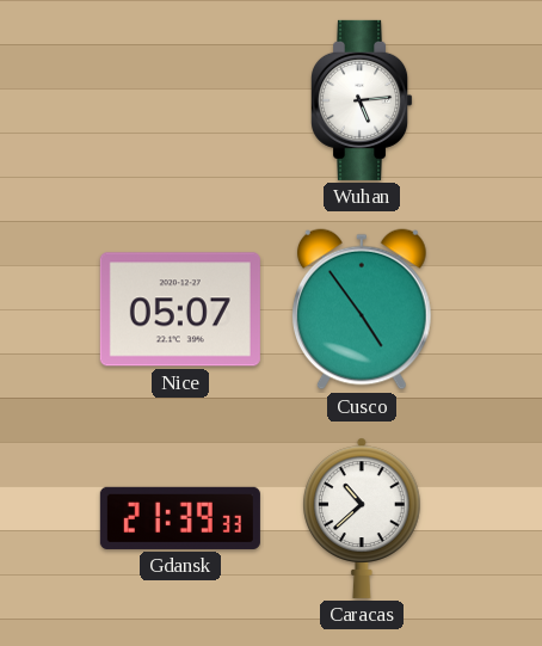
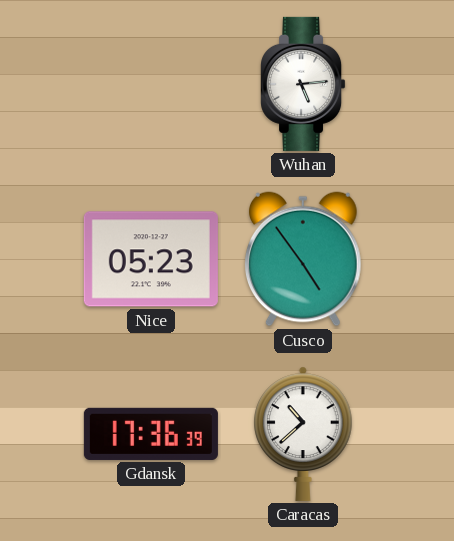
Nice: 05:07 -> 05:23 (151, 259)
Gdansk: 21:39 -> 17:36 (151, 434)
